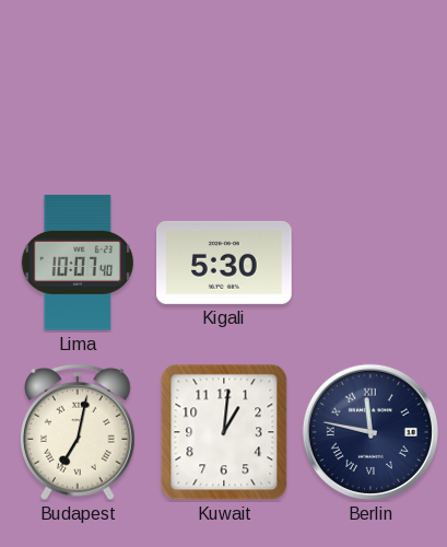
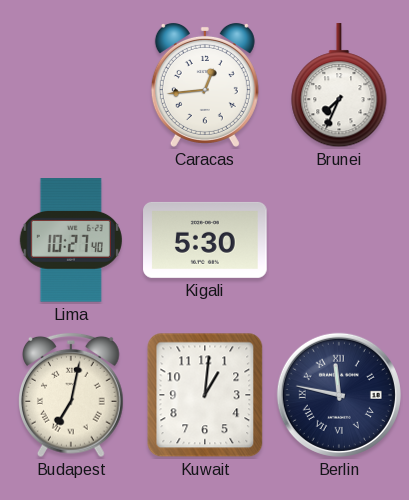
Caracas: none -> 12:44 (205, 85)
Brunei: none -> 7:34 (339, 86)
Lima: 10:07 -> 10:27 (71, 240)
